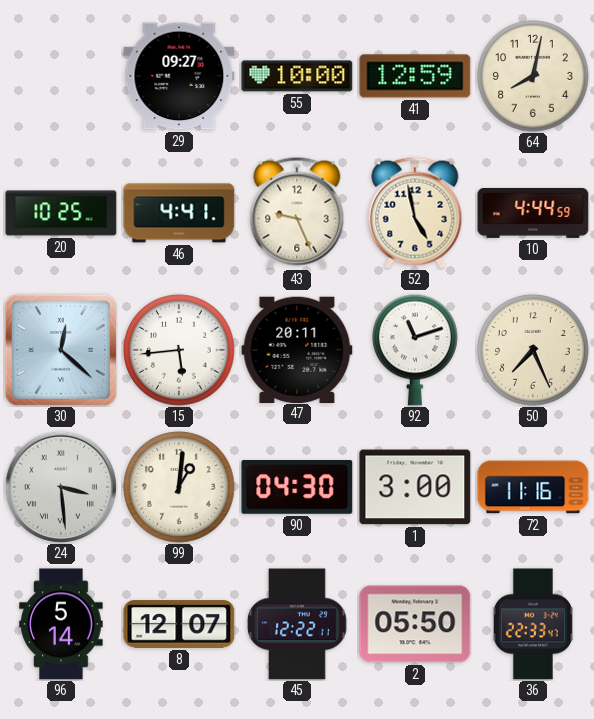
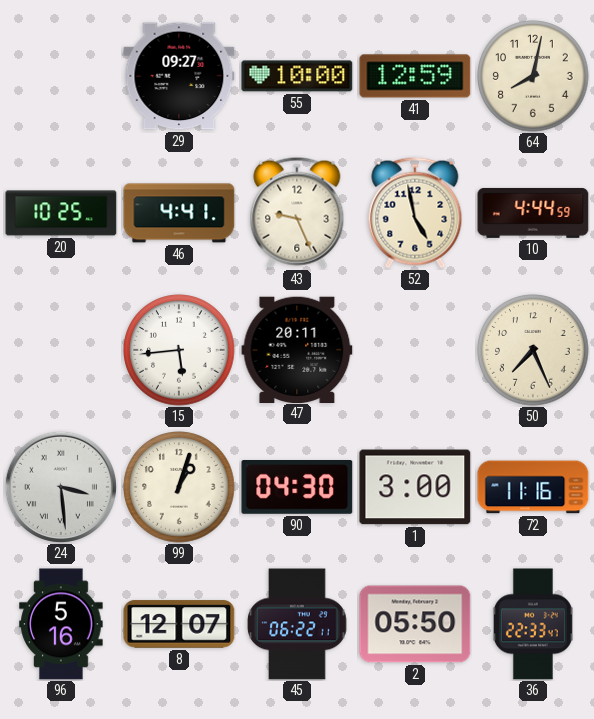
30: 12:22 -> none (61, 350)
92: 11:12 -> none (416, 350)
99: 1:01 -> 1:03 (179, 487)
96: 5:14 -> 5:16 (61, 624)
45: 12:22 -> 06:22 (297, 624)
